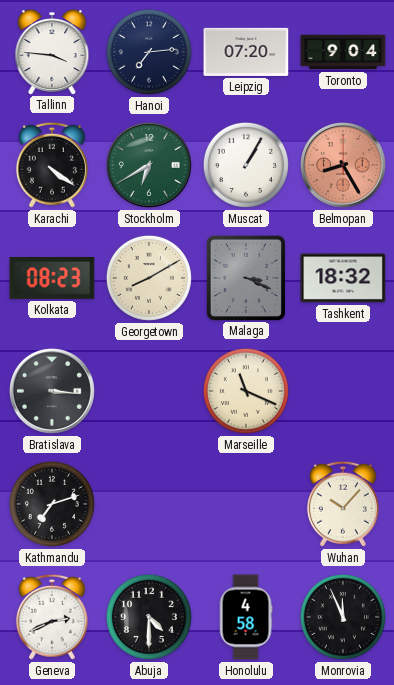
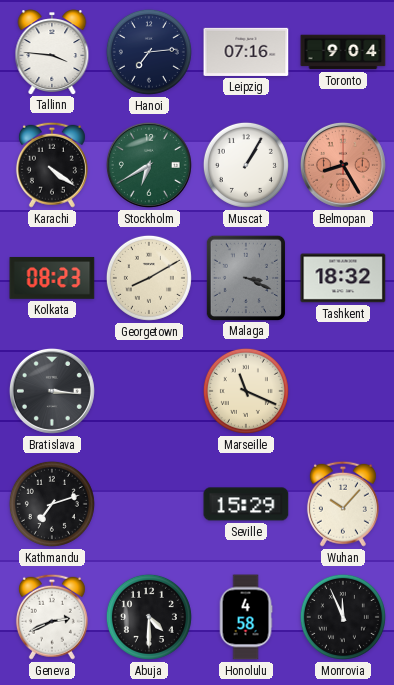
Leipzig: 07:20 -> 07:16 (246, 52)
Seville: none -> 15:29 (246, 504)
